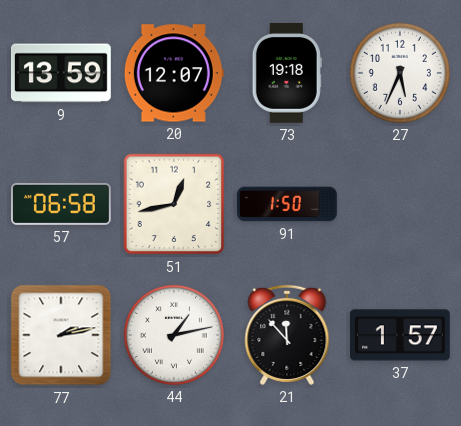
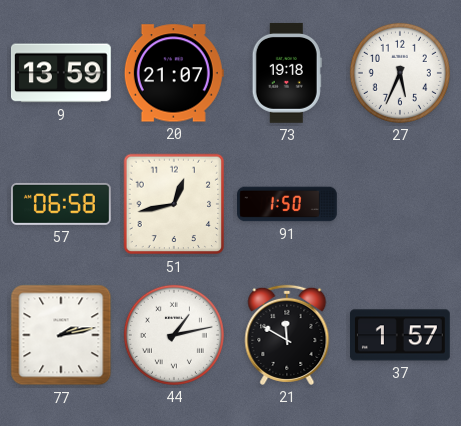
20: 12:07 -> 21:07 (174, 73)
21: 11:53 -> 11:50 (287, 335)
